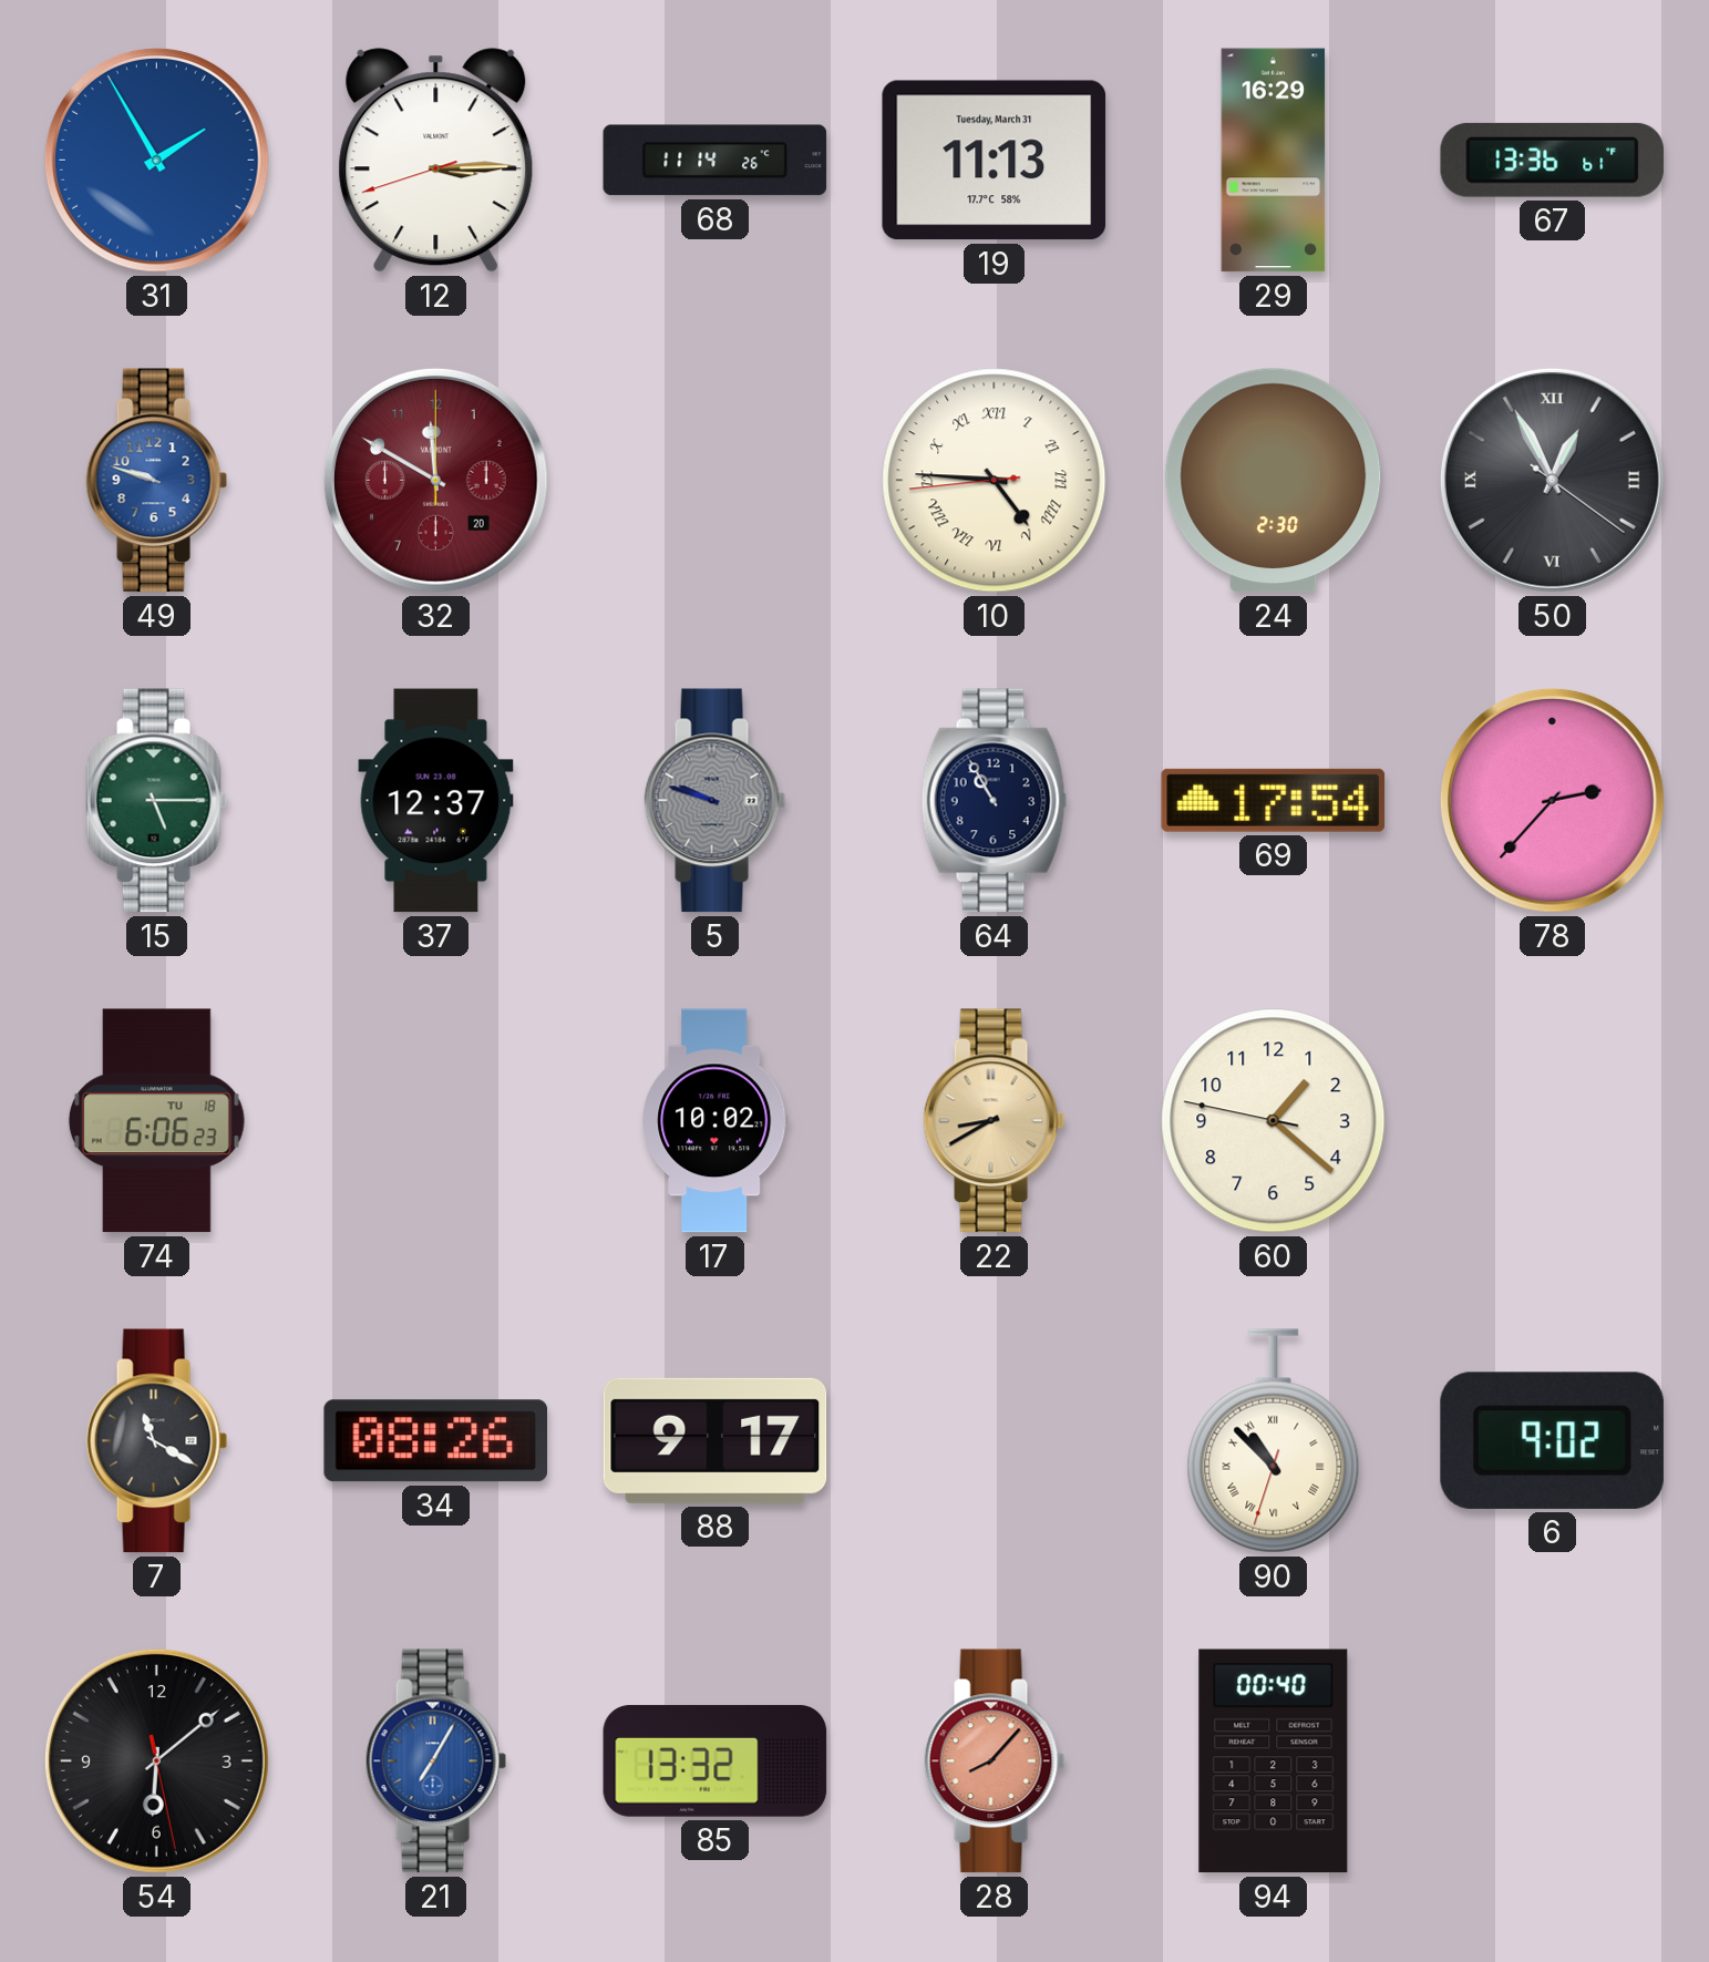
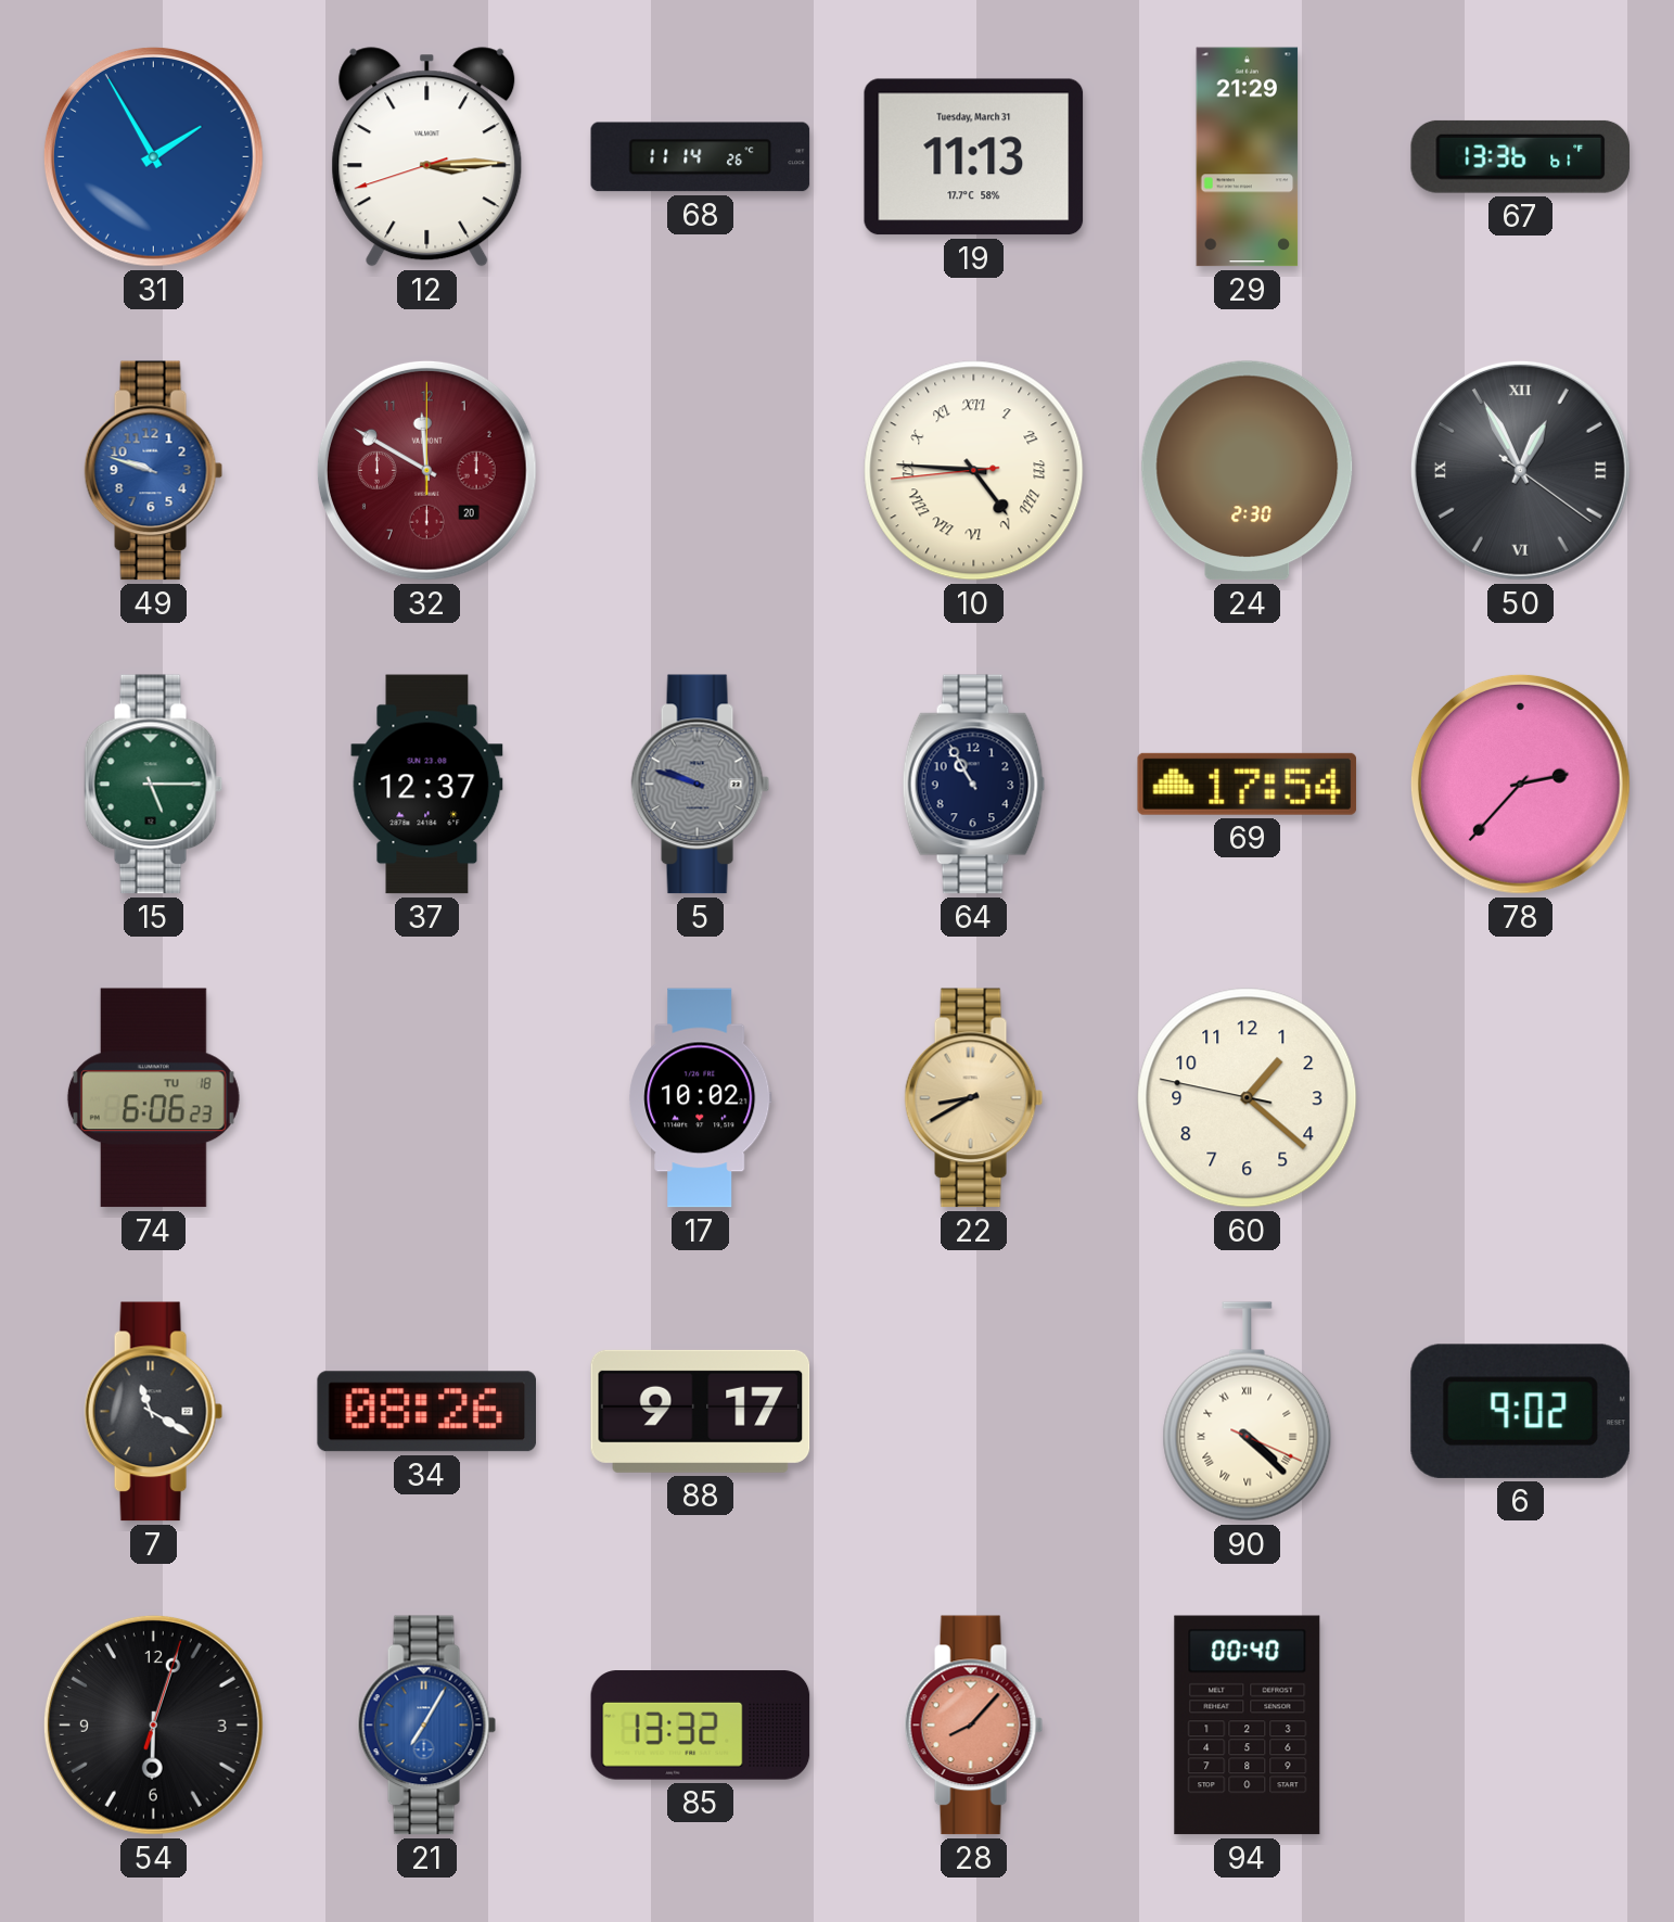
29: 16:29 -> 21:29 (1248, 157)
90: 10:52 -> 4:22 (1248, 1412)
54: 6:08 -> 6:03 (153, 1724)
